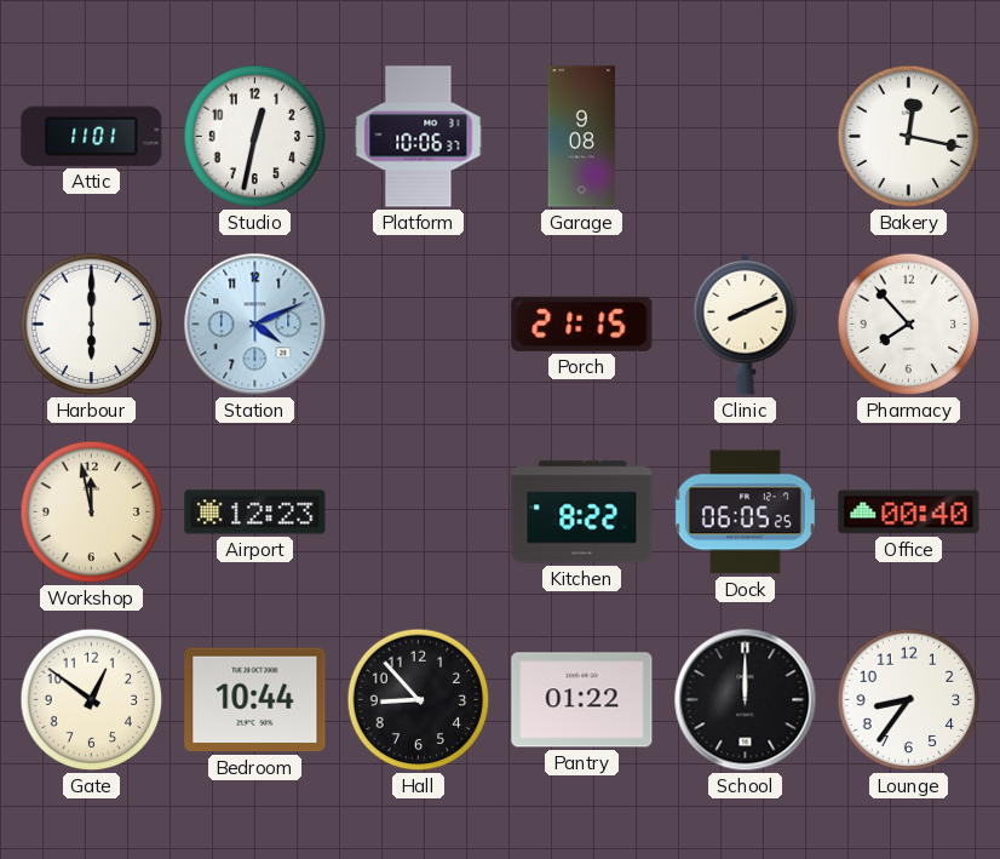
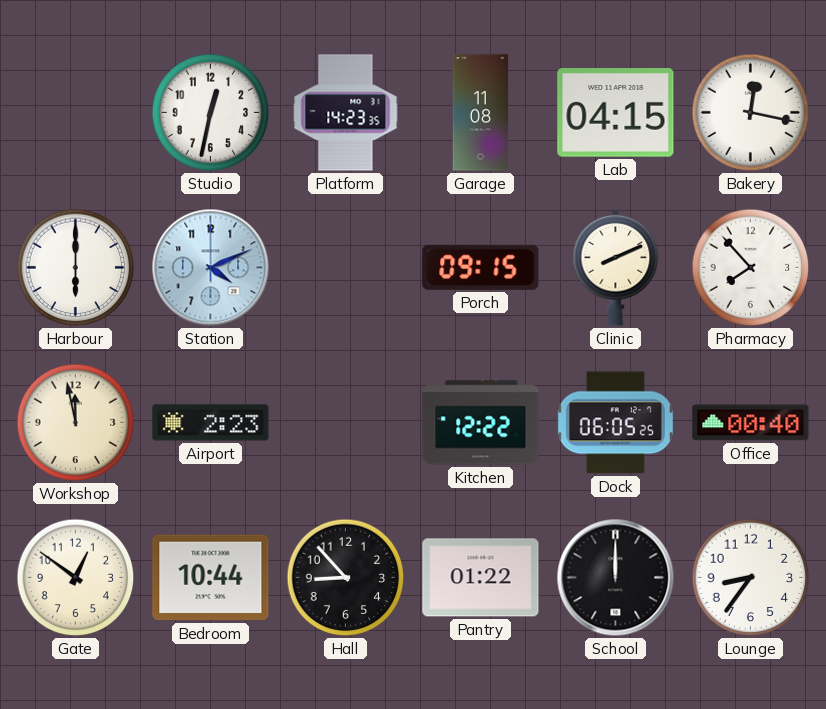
Attic: 11:01 -> none (92, 136)
Platform: 10:06 -> 14:23 (346, 113)
Garage: 9:08 -> 11:08 (481, 113)
Lab: none -> 04:15 (616, 113)
Porch: 21:15 -> 09:15 (481, 267)
Airport: 12:23 -> 2:23 (211, 423)
Kitchen: 8:22 -> 12:22 (481, 423)
